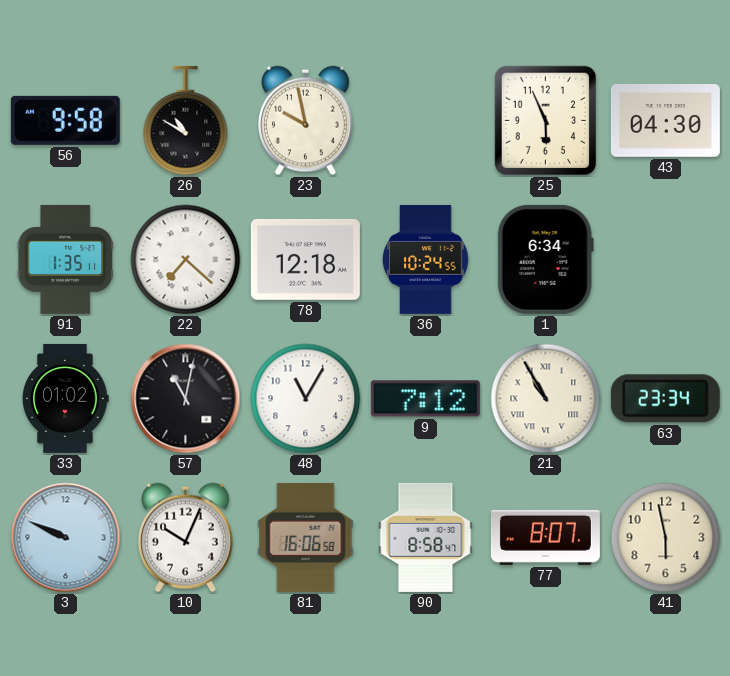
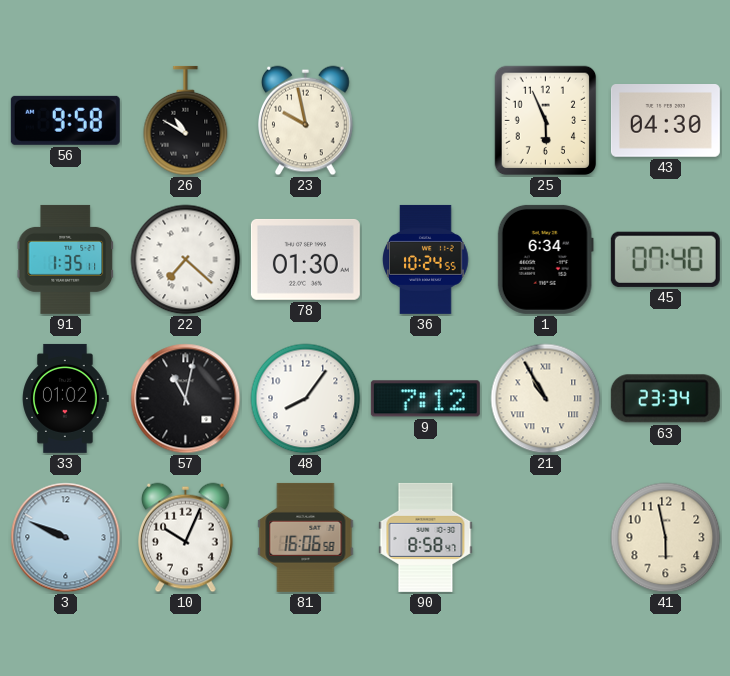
78: 12:18 -> 01:30 (305, 259)
45: none -> 07:40 (665, 259)
48: 11:05 -> 8:06 (306, 399)
77: 8:07 -> none (545, 537)
